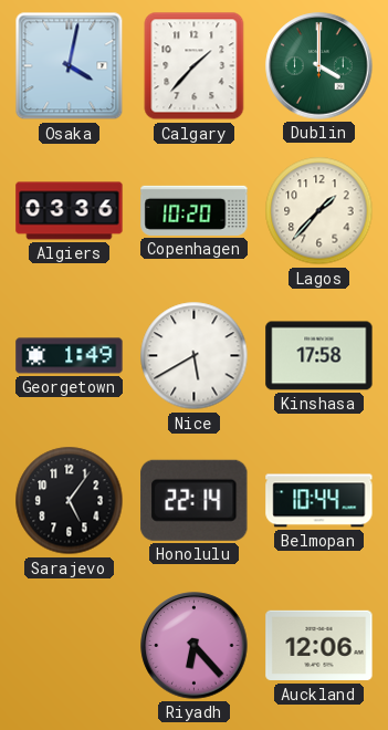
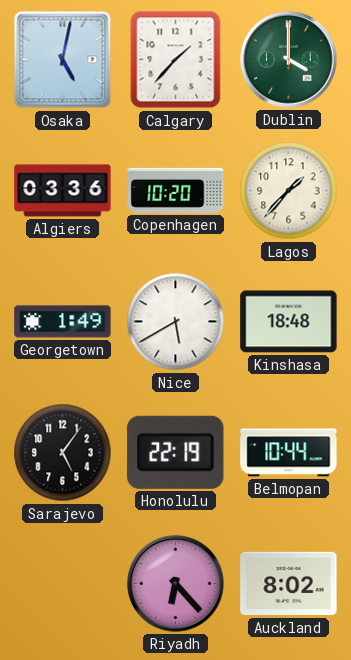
Osaka: 4:02 -> 5:02 (63, 60)
Kinshasa: 17:58 -> 18:48 (289, 322)
Honolulu: 22:14 -> 22:19 (176, 452)
Auckland: 12:06 -> 8:02 (289, 584)
